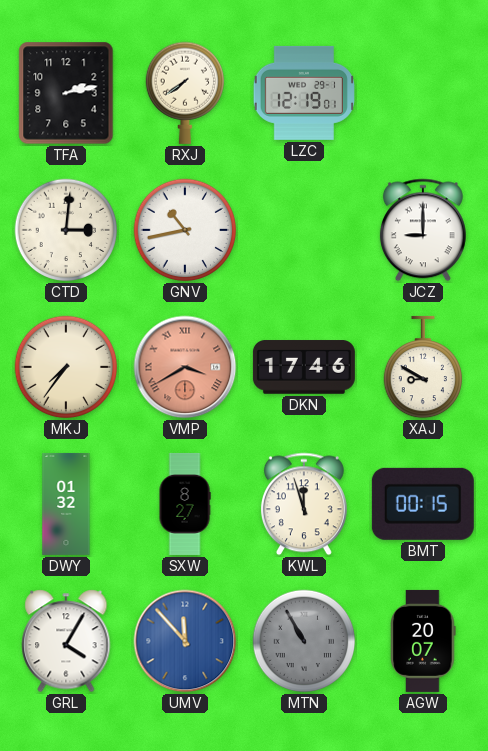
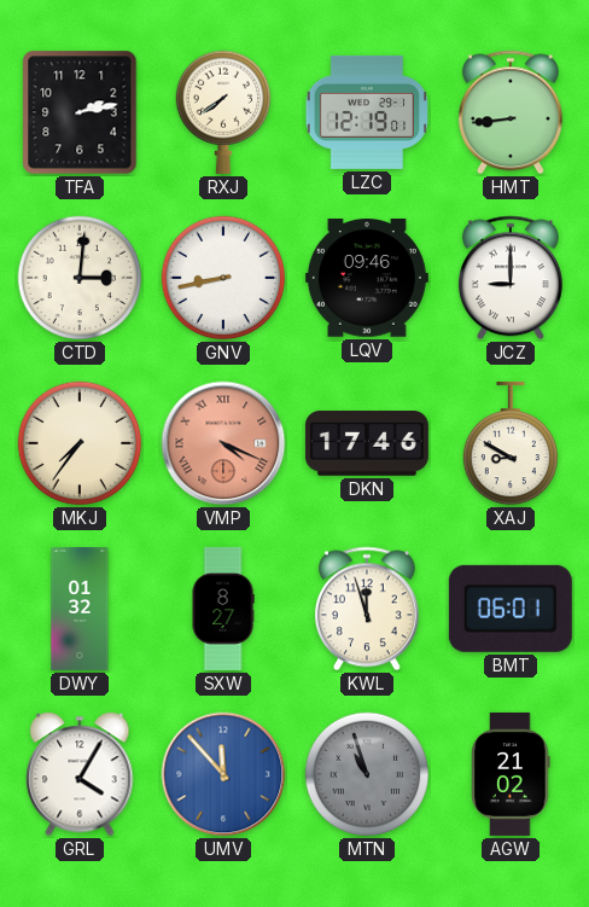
HMT: none -> 8:44 (511, 112)
GNV: 10:43 -> 8:43 (223, 278)
LQV: none -> 09:46 (367, 279)
VMP: 3:40 -> 4:19 (223, 443)
BMT: 00:15 -> 06:01 (511, 609)
MTN: 10:55 -> 10:57 (367, 774)
AGW: 20:07 -> 21:02 (511, 774)
